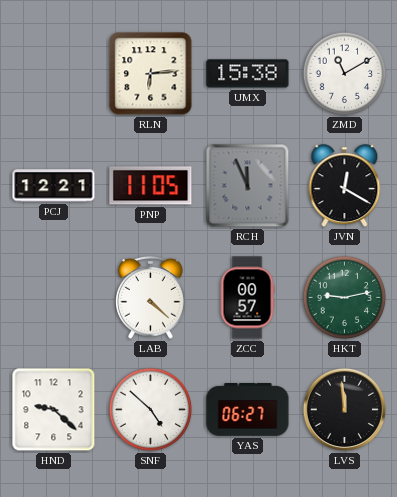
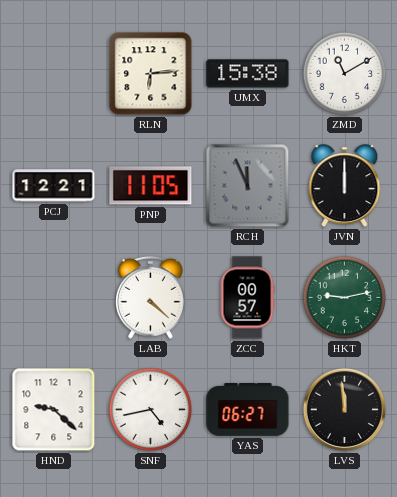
JVN: 12:20 -> 12:00 (345, 186)
SNF: 4:52 -> 4:43 (151, 410)
